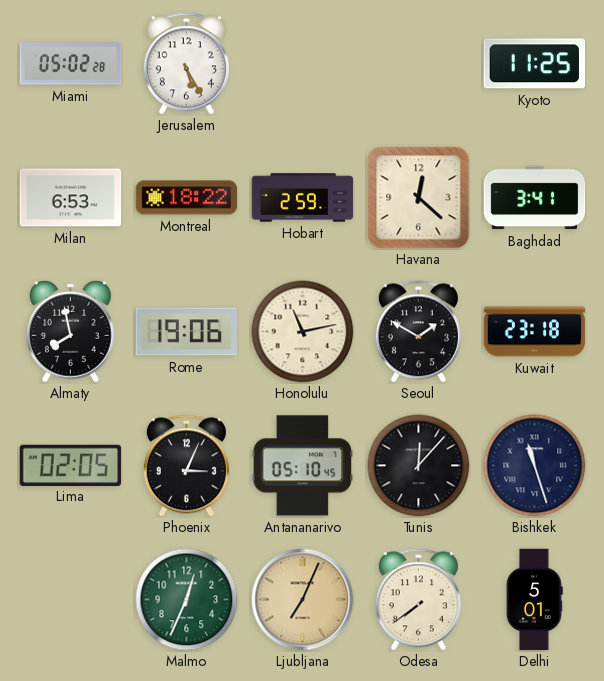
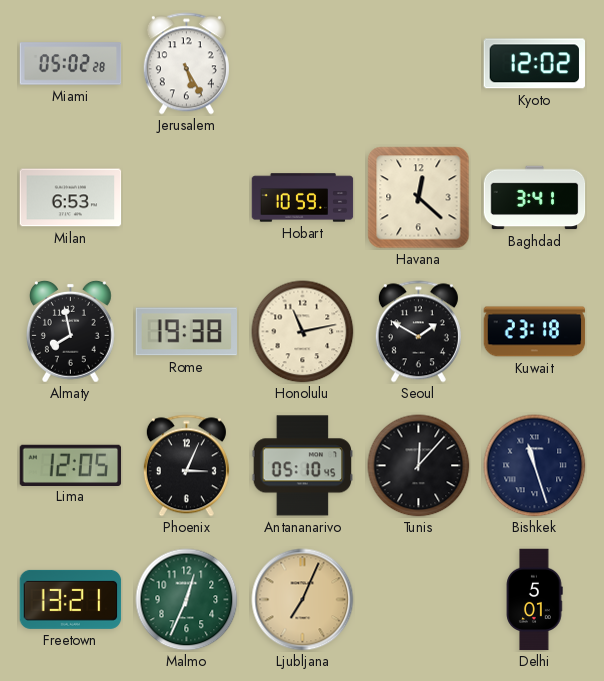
Kyoto: 11:25 -> 12:02 (534, 64)
Montreal: 18:22 -> none (187, 198)
Hobart: 2:59 -> 10:59 (303, 198)
Rome: 19:06 -> 19:38 (186, 332)
Lima: 02:05 -> 12:05 (71, 465)
Freetown: none -> 13:21 (71, 599)
Odesa: 7:39 -> none (418, 600)
